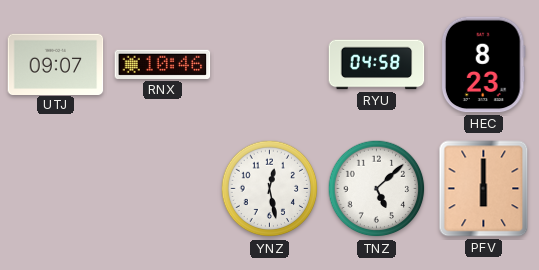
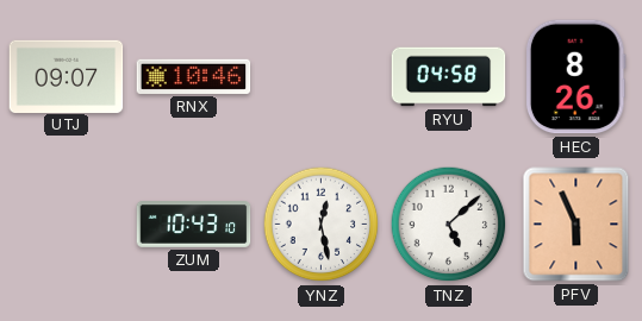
HEC: 8:23 -> 8:26 (575, 77)
ZUM: none -> 10:43 (194, 225)
PFV: 6:00 -> 5:56 (576, 225)
